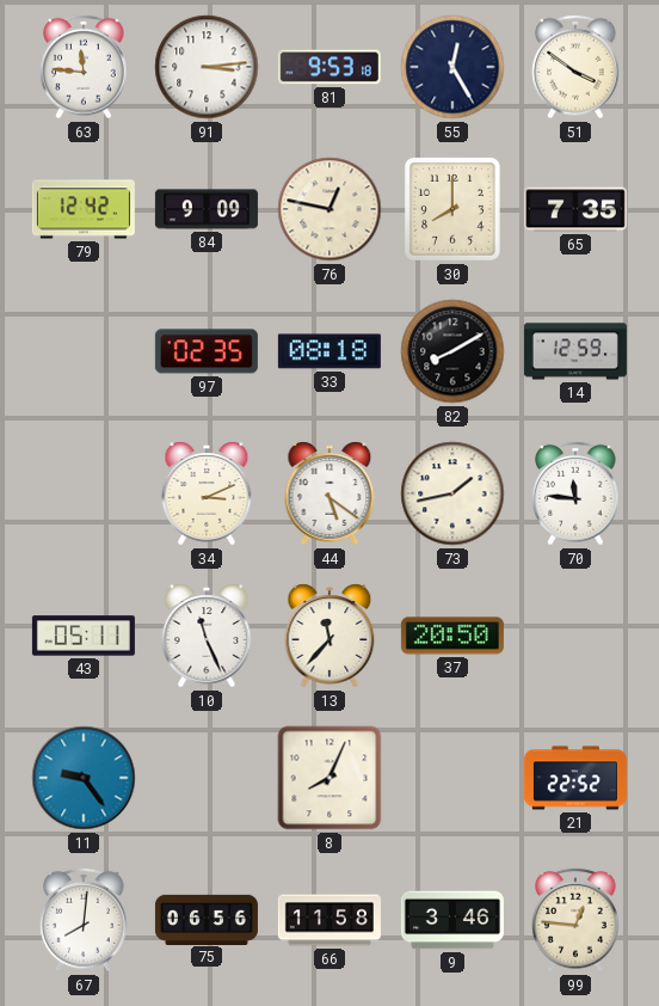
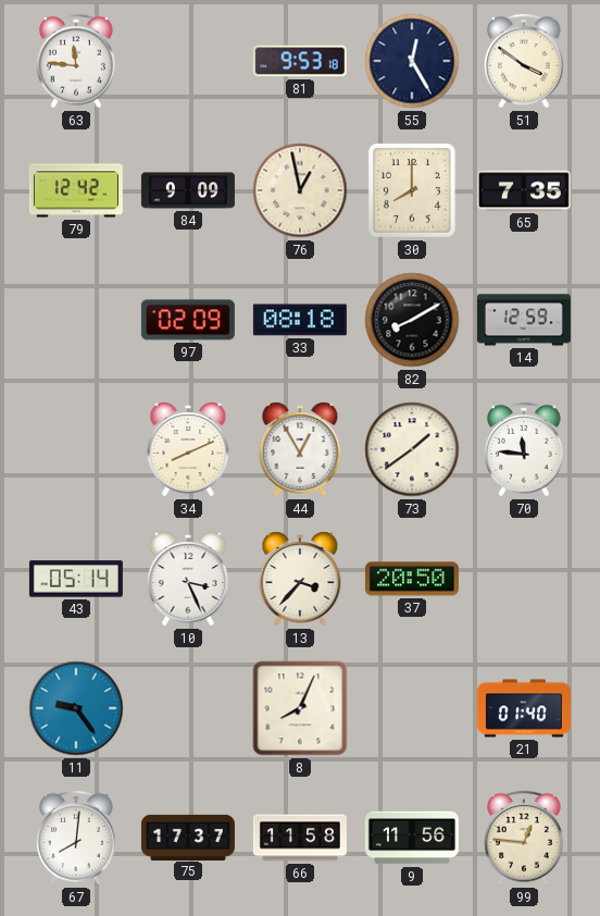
91: 3:14 -> none (207, 67)
76: 12:47 -> 12:58 (300, 190)
97: 02:35 -> 02:09 (188, 320)
34: 3:11 -> 8:11 (188, 449)
44: 5:21 -> 12:55 (300, 449)
73: 1:43 -> 1:39 (412, 449)
43: 05:11 -> 05:14 (76, 579)
10: 11:26 -> 3:26 (188, 579)
13: 11:37 -> 3:37 (300, 579)
21: 22:52 -> 01:40 (524, 708)
75: 06:56 -> 17:37 (188, 837)
9: 3:46 -> 11:56 (412, 838)
